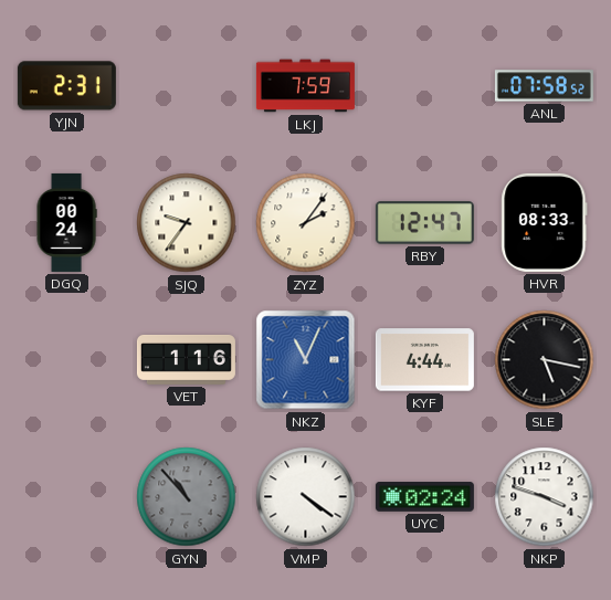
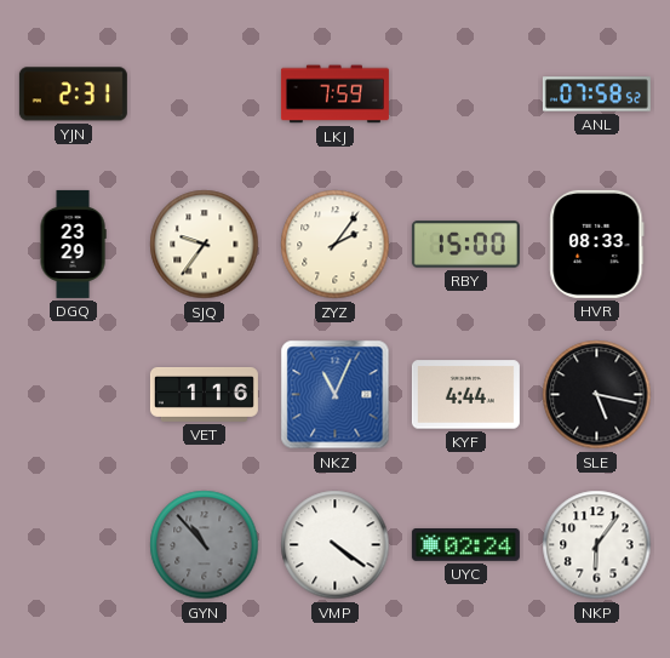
DGQ: 00:24 -> 23:29 (73, 244)
RBY: 12:47 -> 15:00 (465, 245)
NKP: 3:48 -> 6:06 (597, 545)
